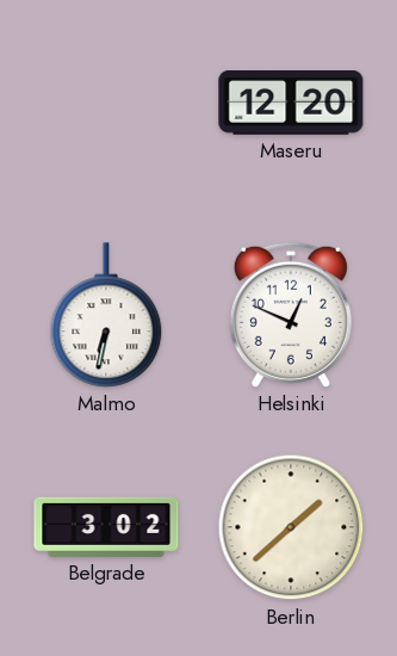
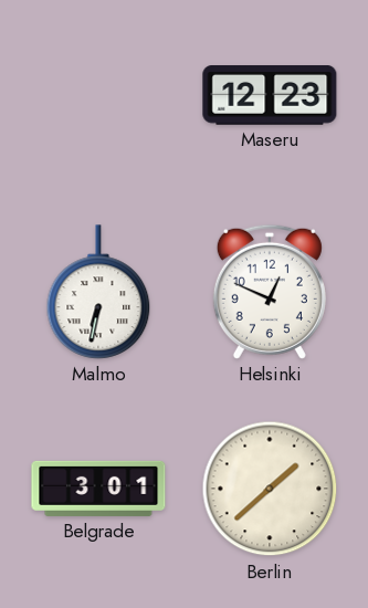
Maseru: 12:20 -> 12:23 (270, 96)
Belgrade: 3:02 -> 3:01 (98, 489)
